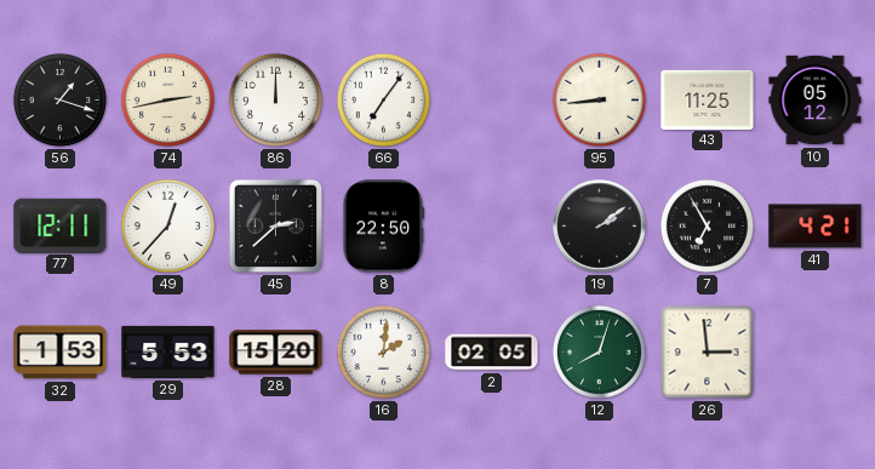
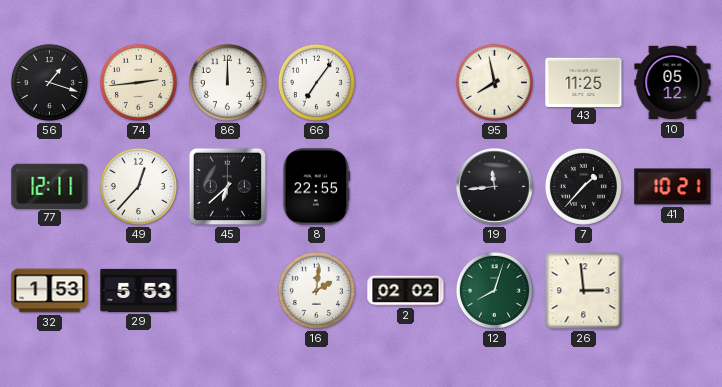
74: 2:43 -> 2:44 (138, 82)
95: 8:44 -> 7:58 (494, 82)
45: 2:38 -> 6:38 (228, 187)
8: 22:50 -> 22:55 (317, 187)
19: 2:09 -> 11:44 (495, 187)
7: 6:55 -> 1:37 (583, 186)
41: 4:21 -> 10:21 (673, 187)
28: 15:20 -> none (276, 353)
2: 02:05 -> 02:02 (406, 291)
